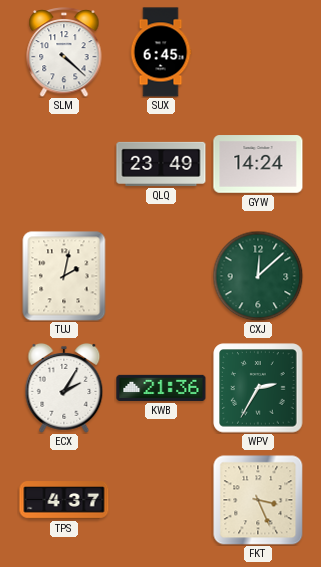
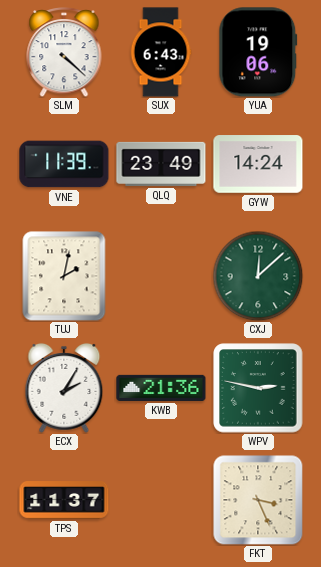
SUX: 6:45 -> 6:43 (161, 52)
YUA: none -> 19:06 (258, 52)
VNE: none -> 11:39 (64, 164)
WPV: 2:35 -> 2:47 (258, 388)
TPS: 4:37 -> 11:37 (64, 500)
